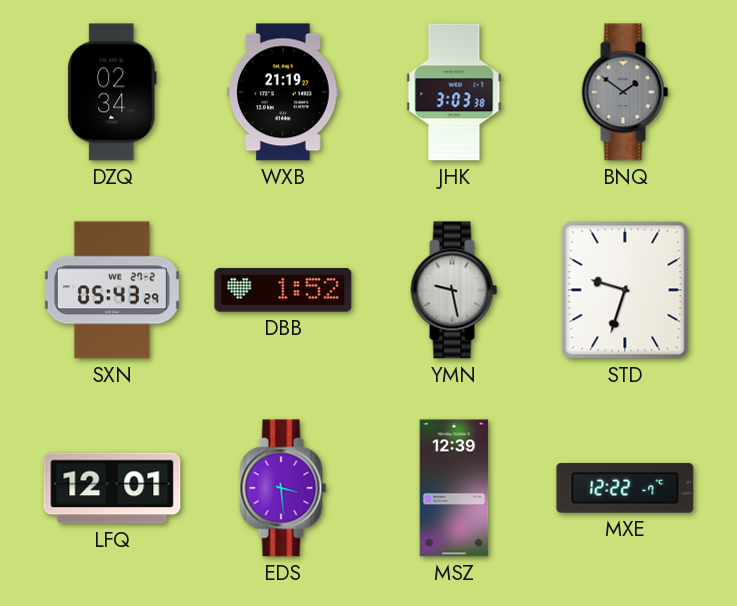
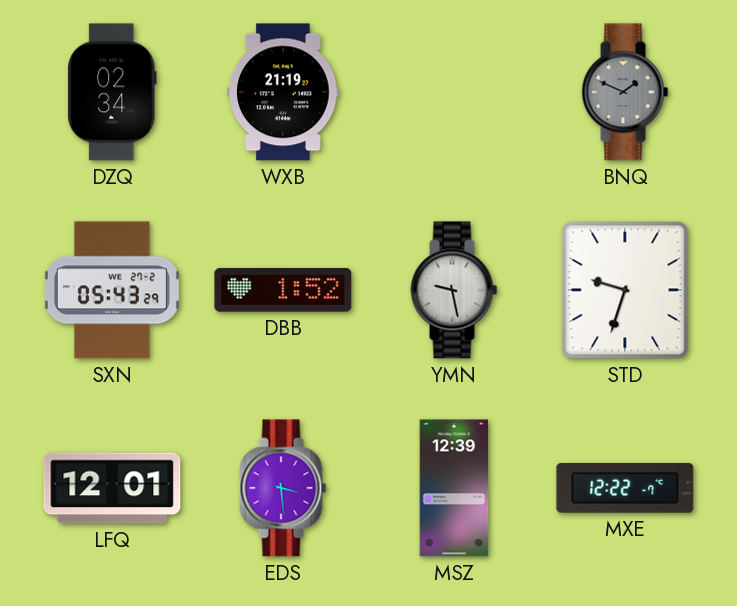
JHK: 3:03 -> none (454, 92)
BNQ: 1:51 -> 1:49 (625, 92)
